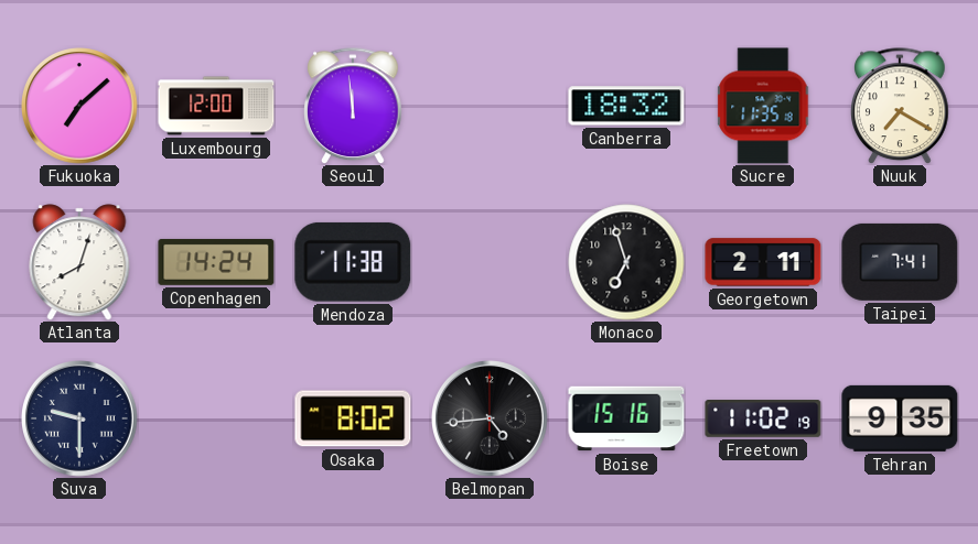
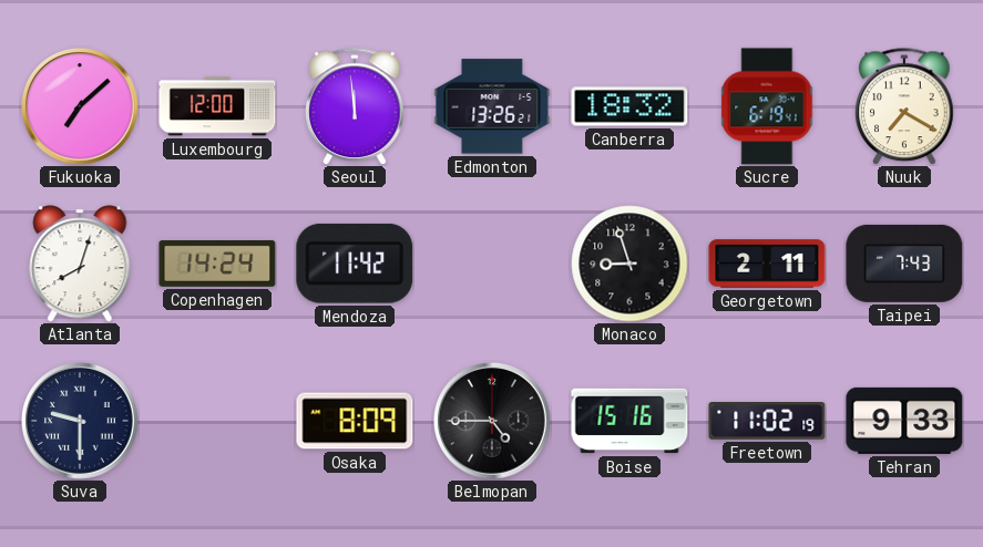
Edmonton: none -> 13:26 (492, 106)
Sucre: 11:35 -> 6:19 (767, 106)
Mendoza: 11:38 -> 11:42 (355, 264)
Monaco: 6:57 -> 8:57 (629, 264)
Taipei: 7:41 -> 7:43 (904, 264)
Osaka: 8:02 -> 8:09 (355, 421)
Belmopan: 4:44 -> 4:45 (493, 422)
Tehran: 9:35 -> 9:33 (904, 421)
